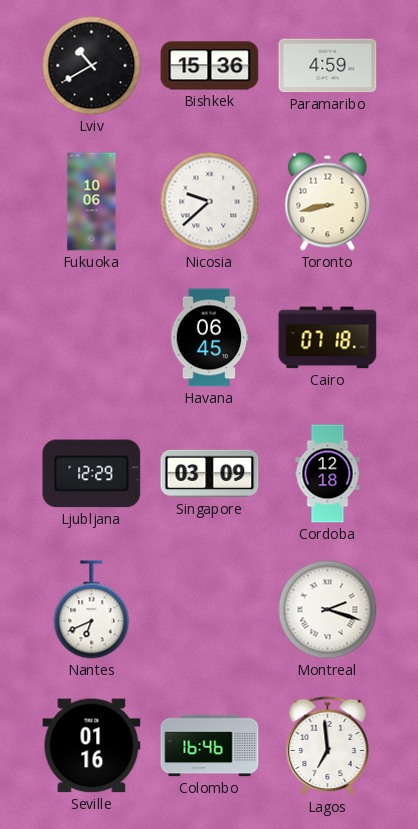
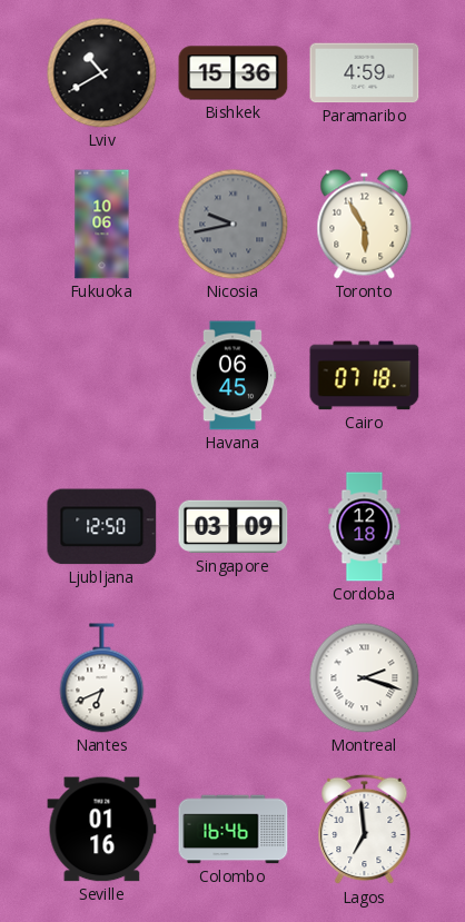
Nicosia: 9:38 -> 9:43 (234, 225)
Nicosia dial: white -> grey (234, 225)
Toronto: 8:43 -> 5:55 (365, 225)
Ljubljana: 12:29 -> 12:50 (102, 527)
